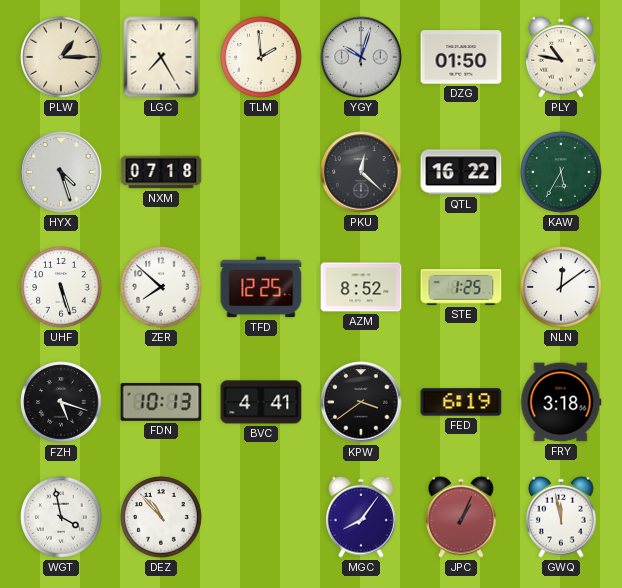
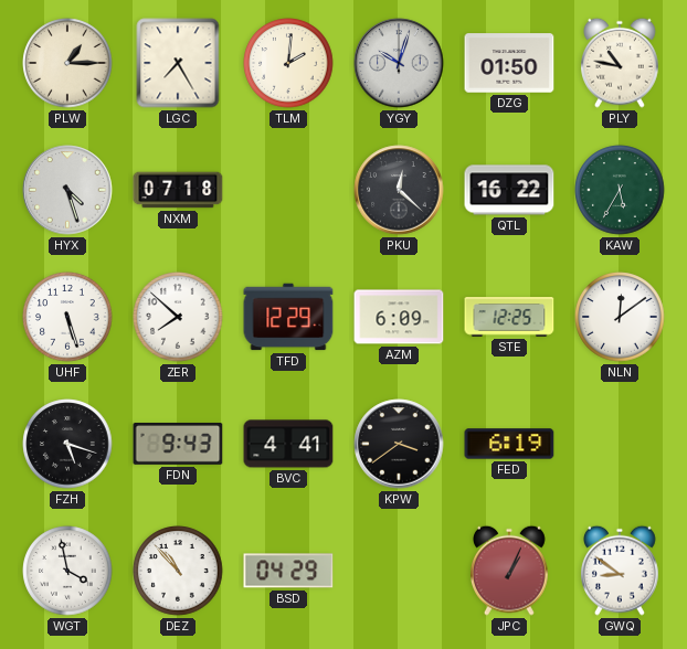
TLM: 1:59 -> 2:01 (288, 63)
TFD: 12:25 -> 12:29 (288, 317)
AZM: 8:52 -> 6:09 (399, 317)
STE: 1:25 -> 12:25 (509, 318)
FDN: 10:13 -> 9:43 (178, 445)
FRY: 3:18 -> none (561, 402)
BSD: none -> 04:29 (288, 571)
MGC: 8:06 -> none (362, 517)
GWQ: 11:58 -> 8:51 (621, 571)
